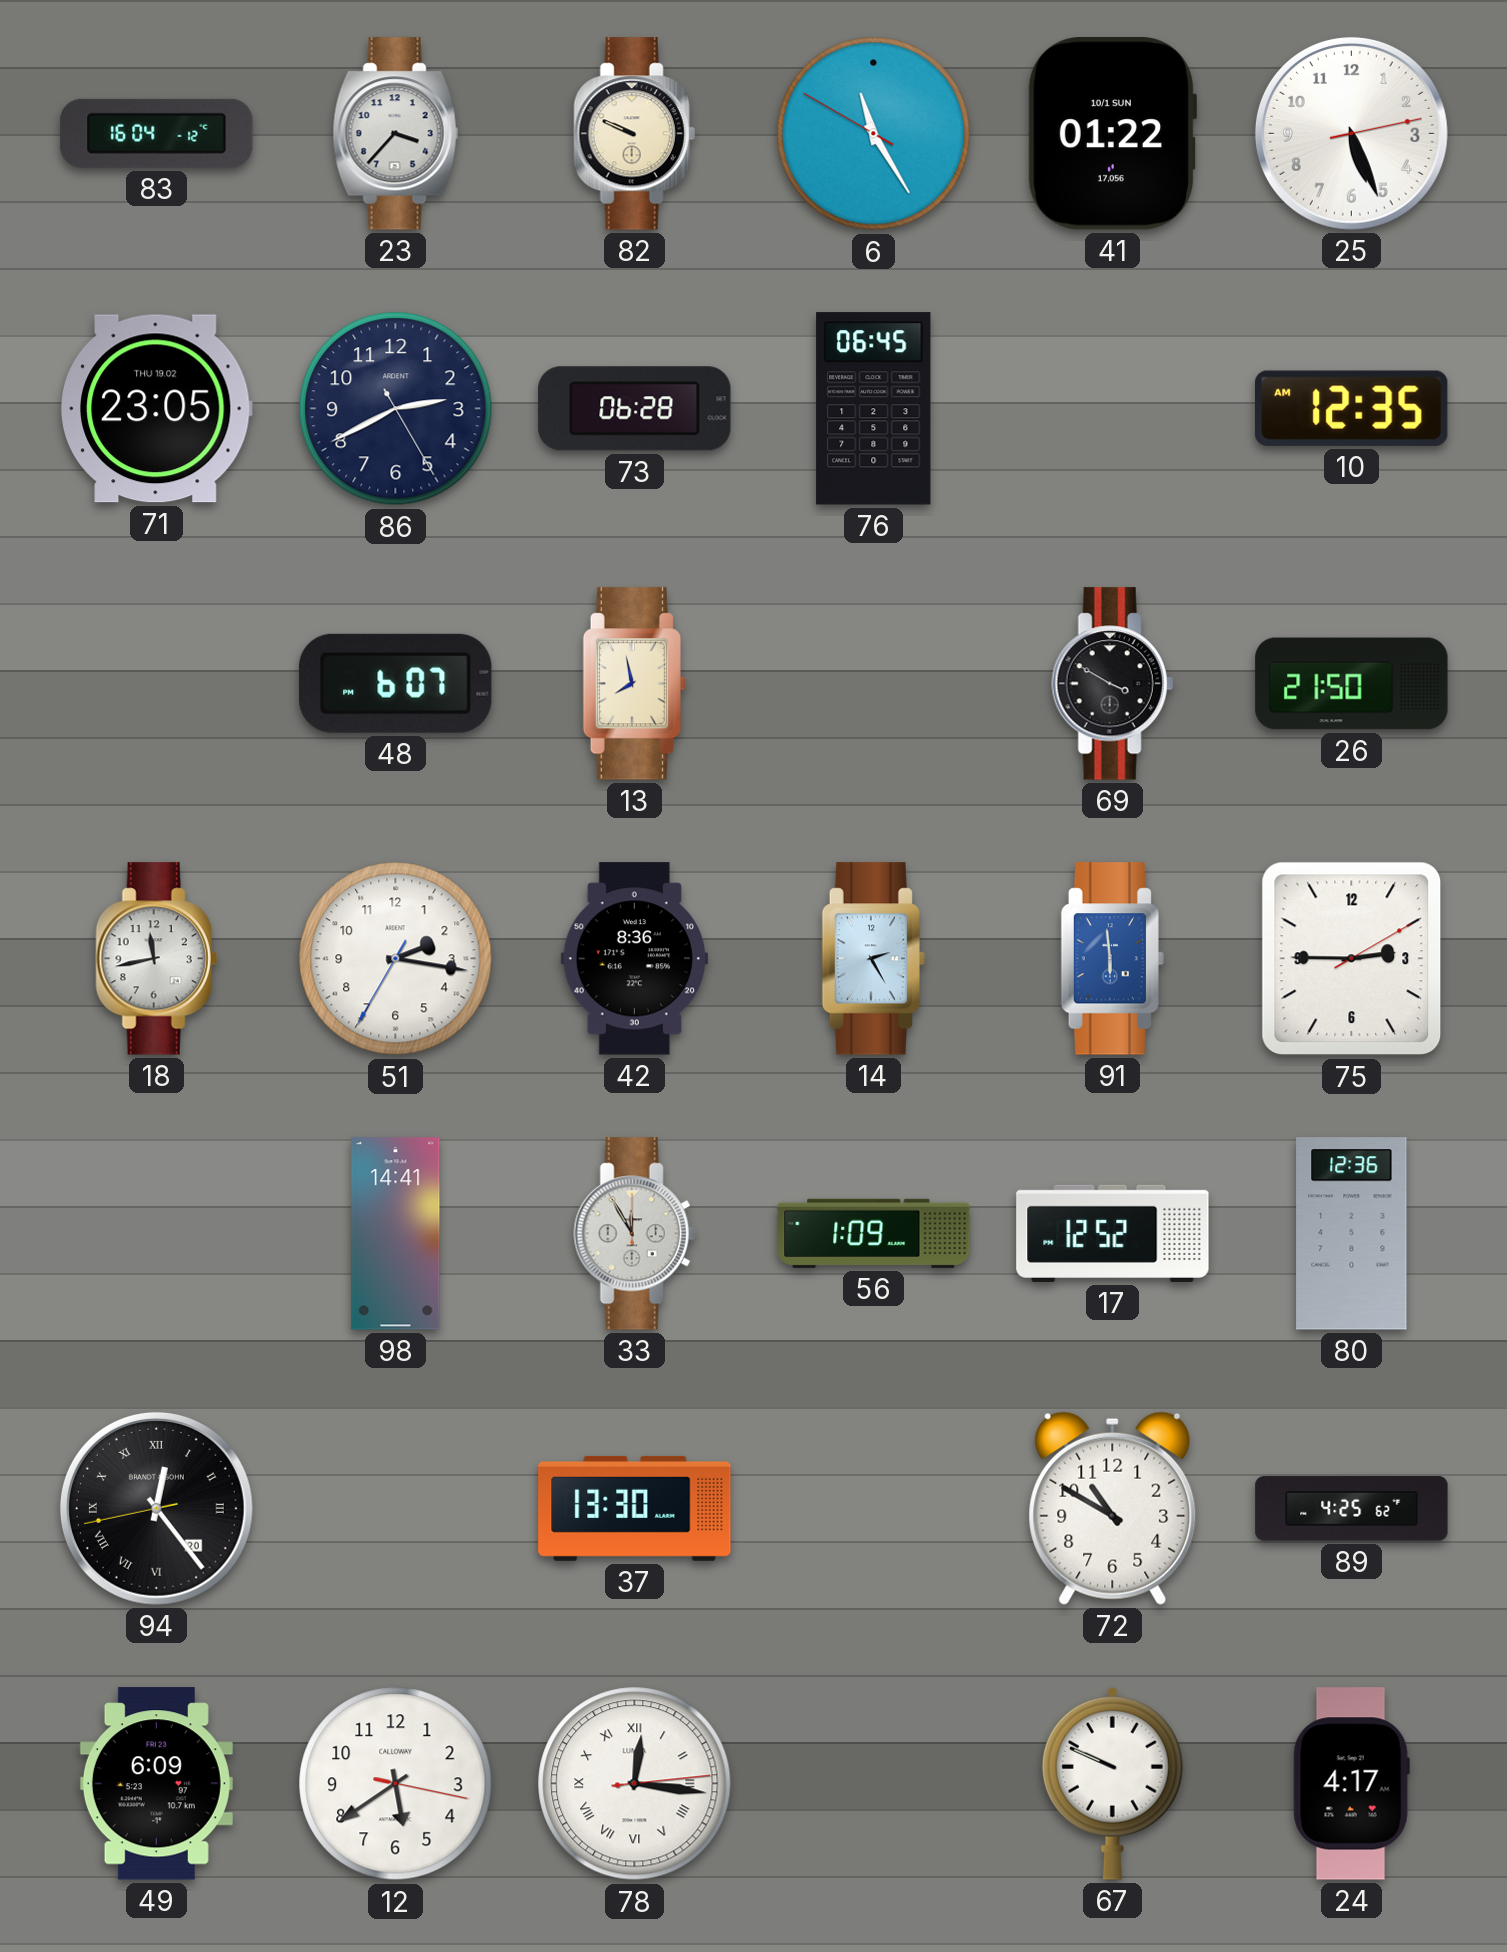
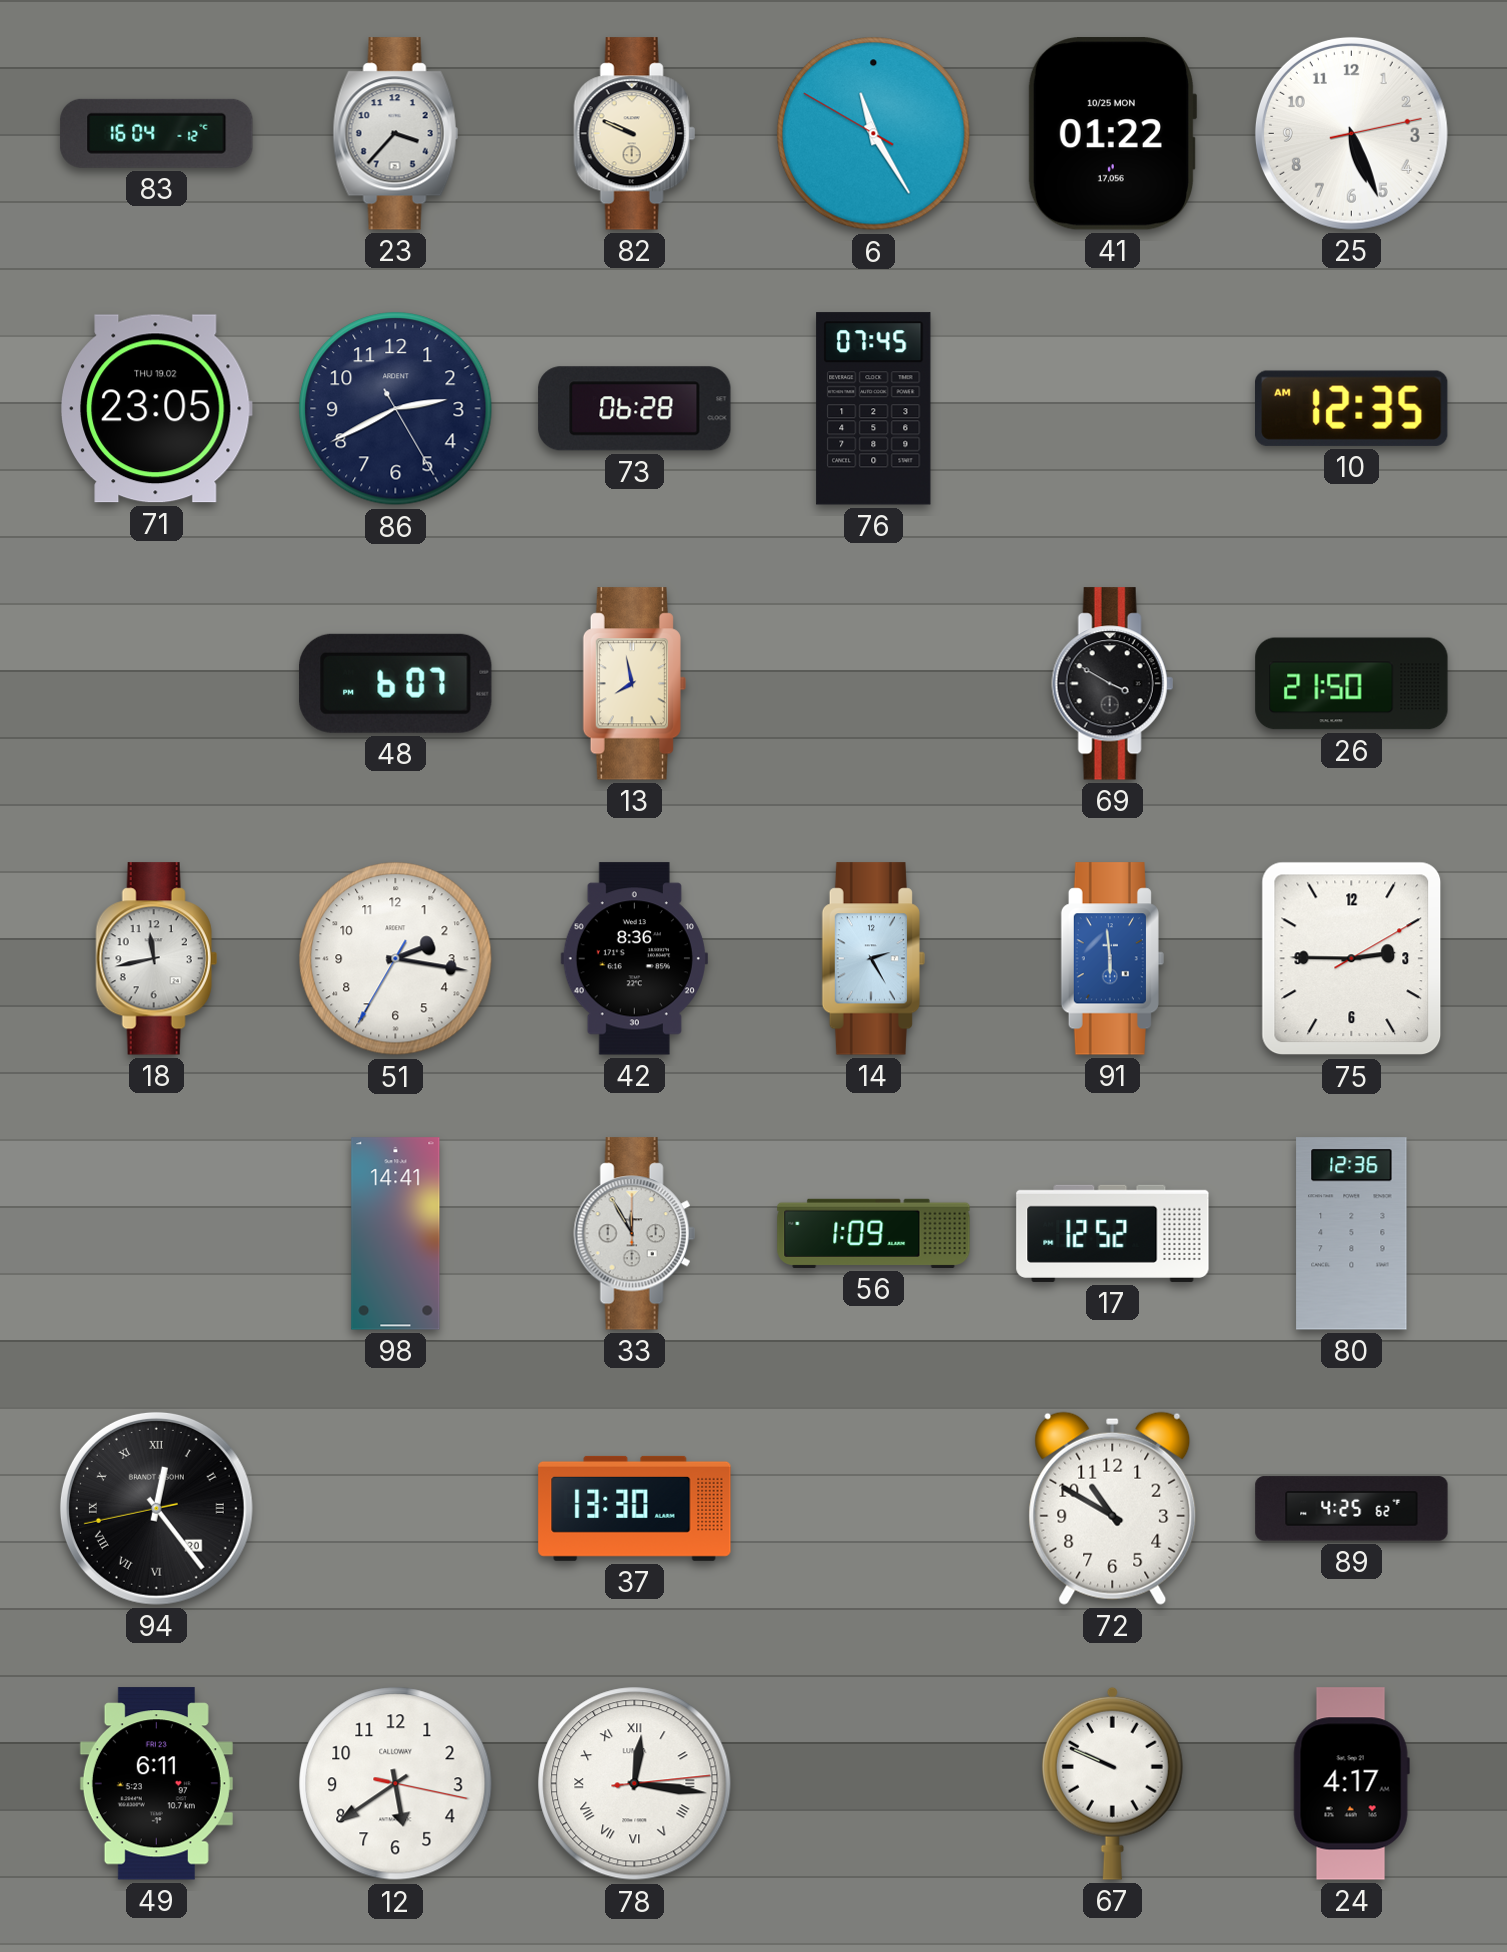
41 date: 10/1 SUN -> 10/25 MON (1111, 134)
76: 06:45 -> 07:45 (874, 409)
49: 6:09 -> 6:11 (156, 1784)
